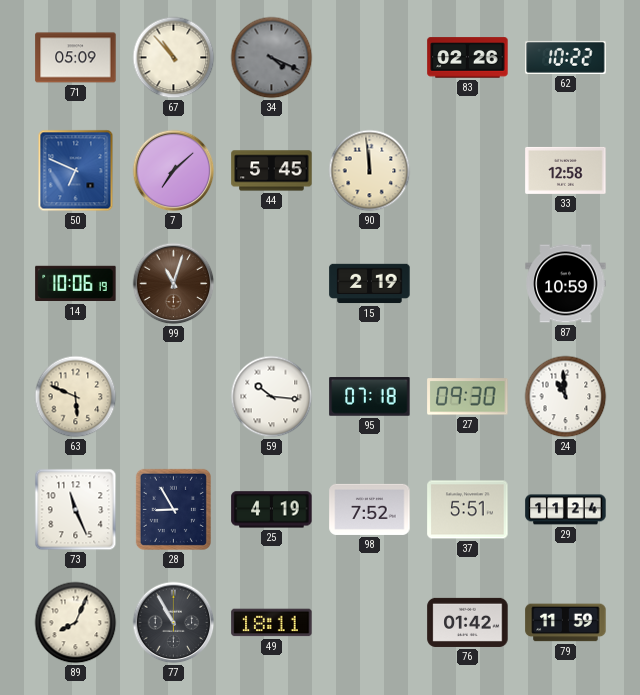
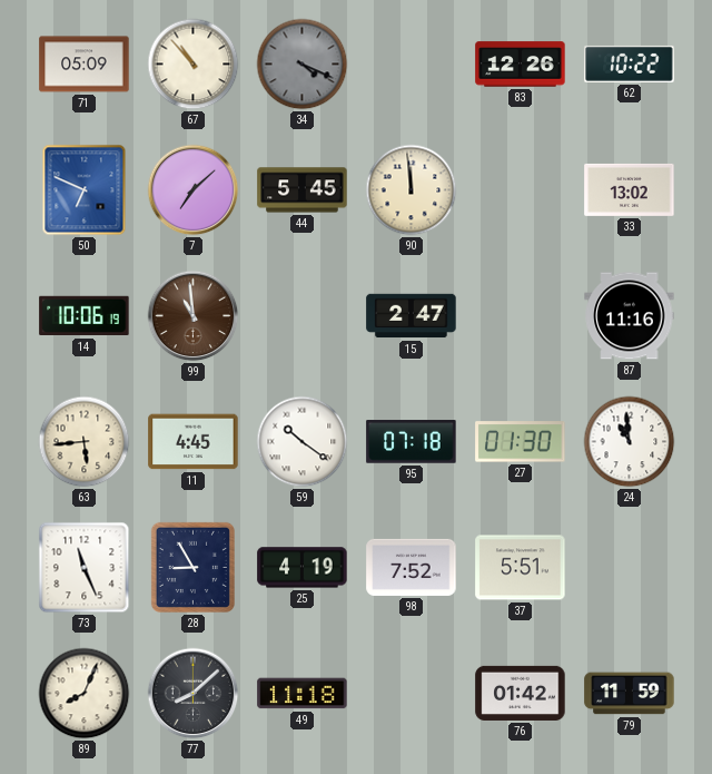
83: 02:26 -> 12:26 (521, 65)
33: 12:58 -> 13:02 (630, 189)
99: 11:03 -> 10:59 (194, 316)
15: 2:19 -> 2:47 (412, 316)
87: 10:59 -> 11:16 (630, 316)
63: 5:49 -> 5:44 (85, 442)
11: none -> 4:45 (194, 442)
59: 10:16 -> 10:21 (303, 442)
27: 09:30 -> 01:30 (521, 442)
29: 11:24 -> none (566, 510)
77: 10:55 -> 8:08 (194, 694)
49: 18:11 -> 11:18 (303, 694)
